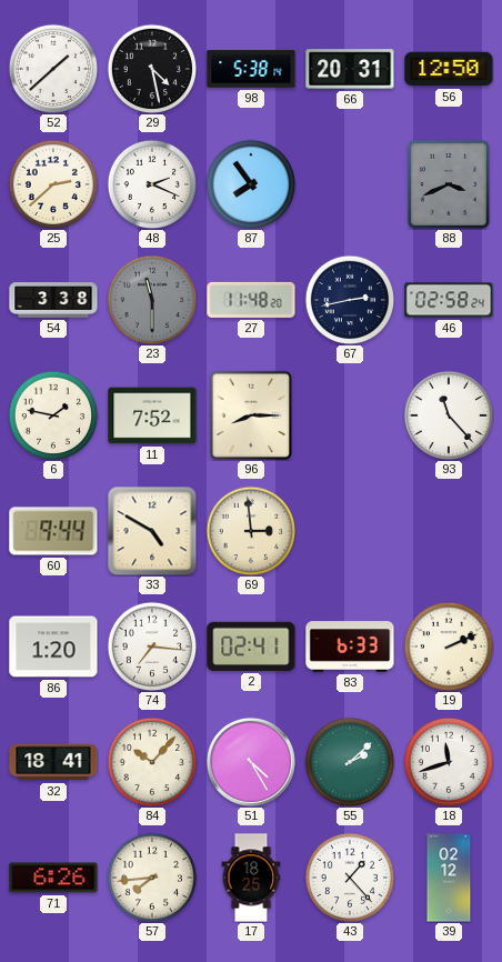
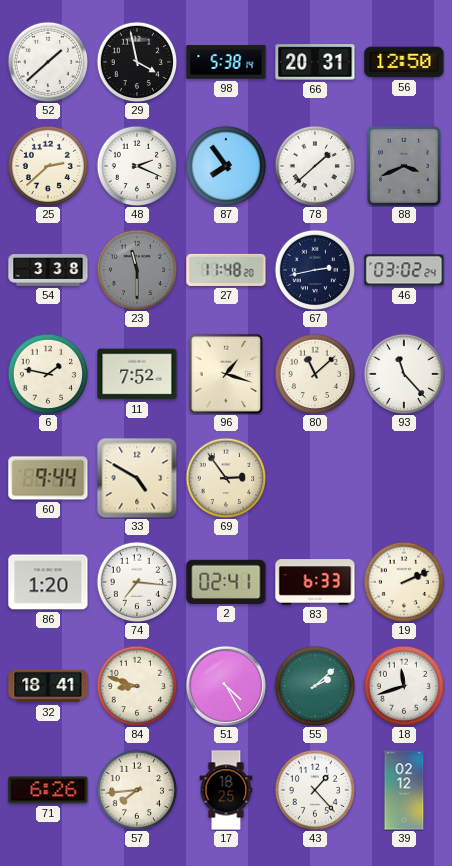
29: 4:28 -> 3:58 (136, 61)
78: none -> 1:38 (314, 165)
46: 02:58 -> 03:02 (404, 270)
96: 8:15 -> 1:18 (226, 374)
80: none -> 11:08 (314, 373)
69: 2:59 -> 2:54 (225, 477)
84: 10:07 -> 8:48 (136, 685)
